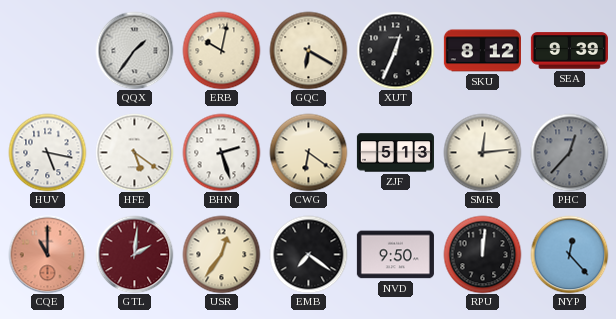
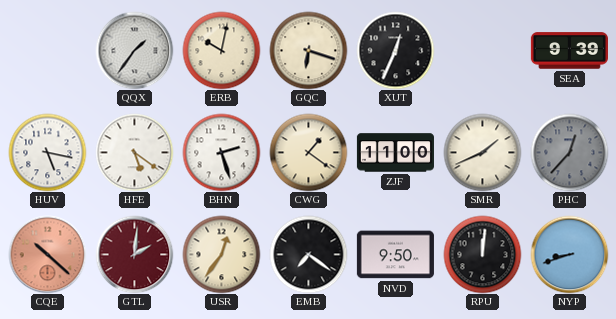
GQC: 6:20 -> 6:18 (308, 50)
SKU: 8:12 -> none (482, 51)
CWG: 6:21 -> 1:21 (308, 152)
ZJF: 5:13 -> 11:00 (395, 153)
SMR: 12:14 -> 1:41 (482, 152)
CQE: 11:00 -> 10:22 (47, 254)
NYP: 12:23 -> 8:42 (569, 254)
